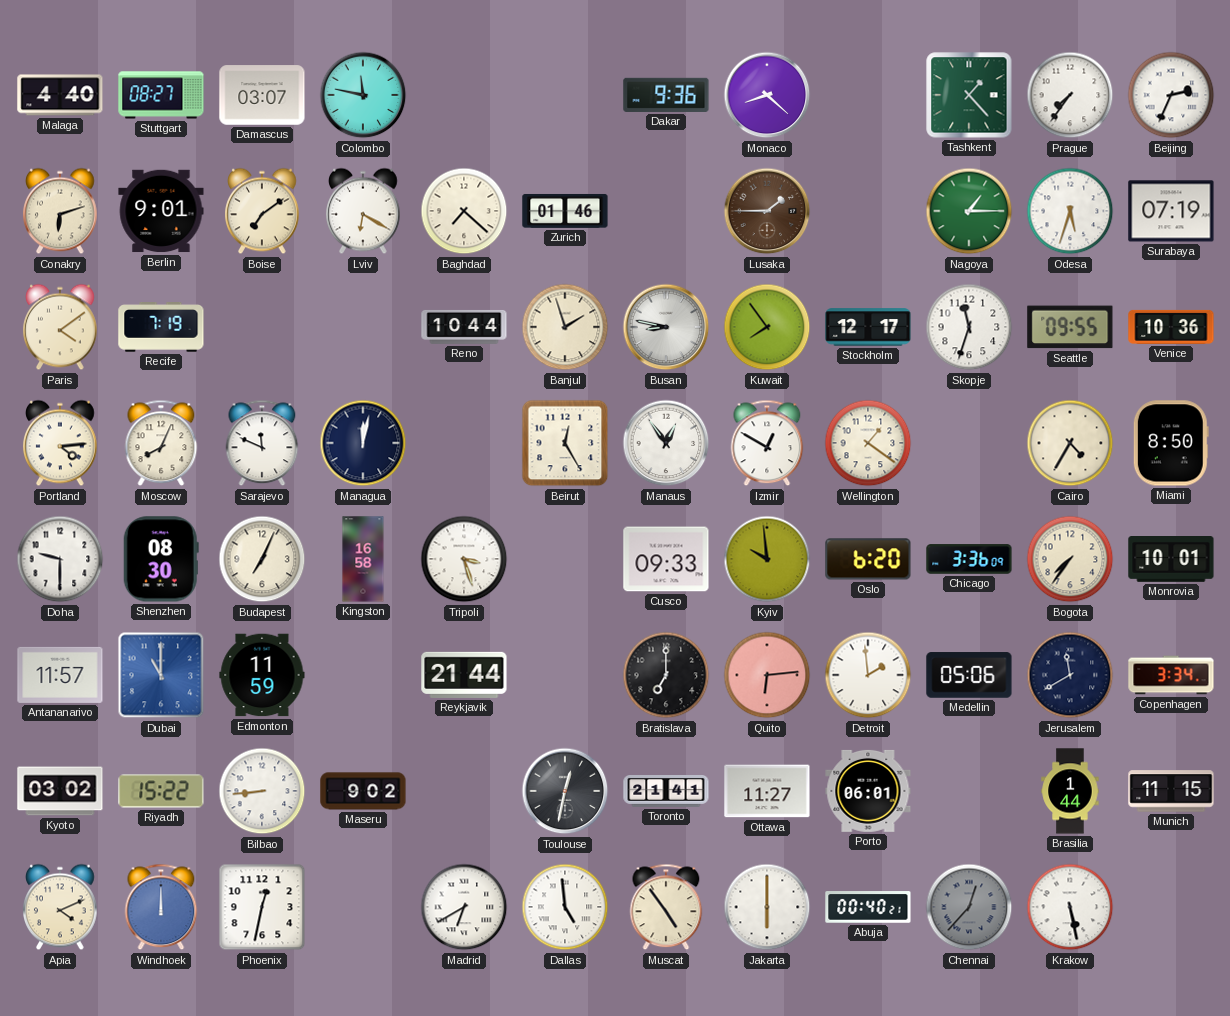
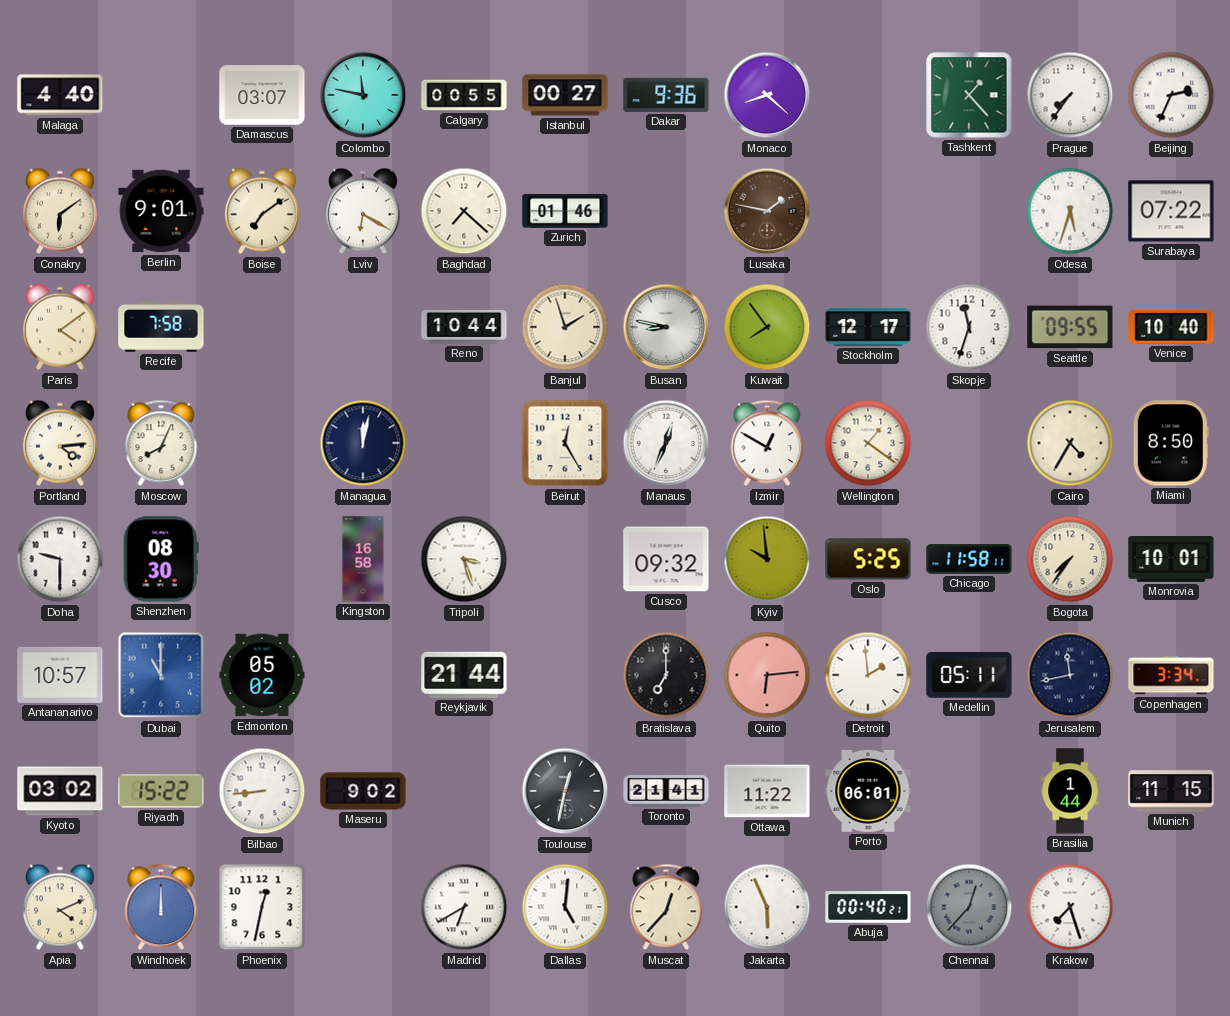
Stuttgart: 08:27 -> none (161, 95)
Calgary: none -> 00:55 (464, 95)
Istanbul: none -> 00:27 (565, 95)
Conakry: 6:12 -> 6:09 (61, 211)
Lusaka: 1:45 -> 1:47 (767, 211)
Nagoya: 1:15 -> none (969, 211)
Surabaya: 07:19 -> 07:22 (1171, 211)
Recife: 7:19 -> 7:58 (161, 328)
Venice: 10:36 -> 10:40 (1171, 327)
Sarajevo: 11:49 -> none (262, 443)
Manaus: 12:54 -> 12:34 (666, 443)
Budapest: 7:04 -> none (262, 559)
Cusco: 09:33 -> 09:32 (666, 559)
Oslo: 6:20 -> 5:25 (868, 559)
Chicago: 3:36 -> 11:58 (969, 559)
Antananarivo: 11:57 -> 10:57 (60, 675)
Edmonton: 11:59 -> 05:02 (262, 675)
Medellin: 05:06 -> 05:11 (969, 675)
Jerusalem: 11:40 -> 11:43 (1070, 675)
Ottawa: 11:27 -> 11:22 (767, 791)
Dallas: 4:59 -> 5:01 (565, 907)
Muscat: 4:54 -> 12:37 (666, 907)
Jakarta: 6:00 -> 5:56 (767, 907)
Krakow: 5:28 -> 7:27 (1070, 907)
